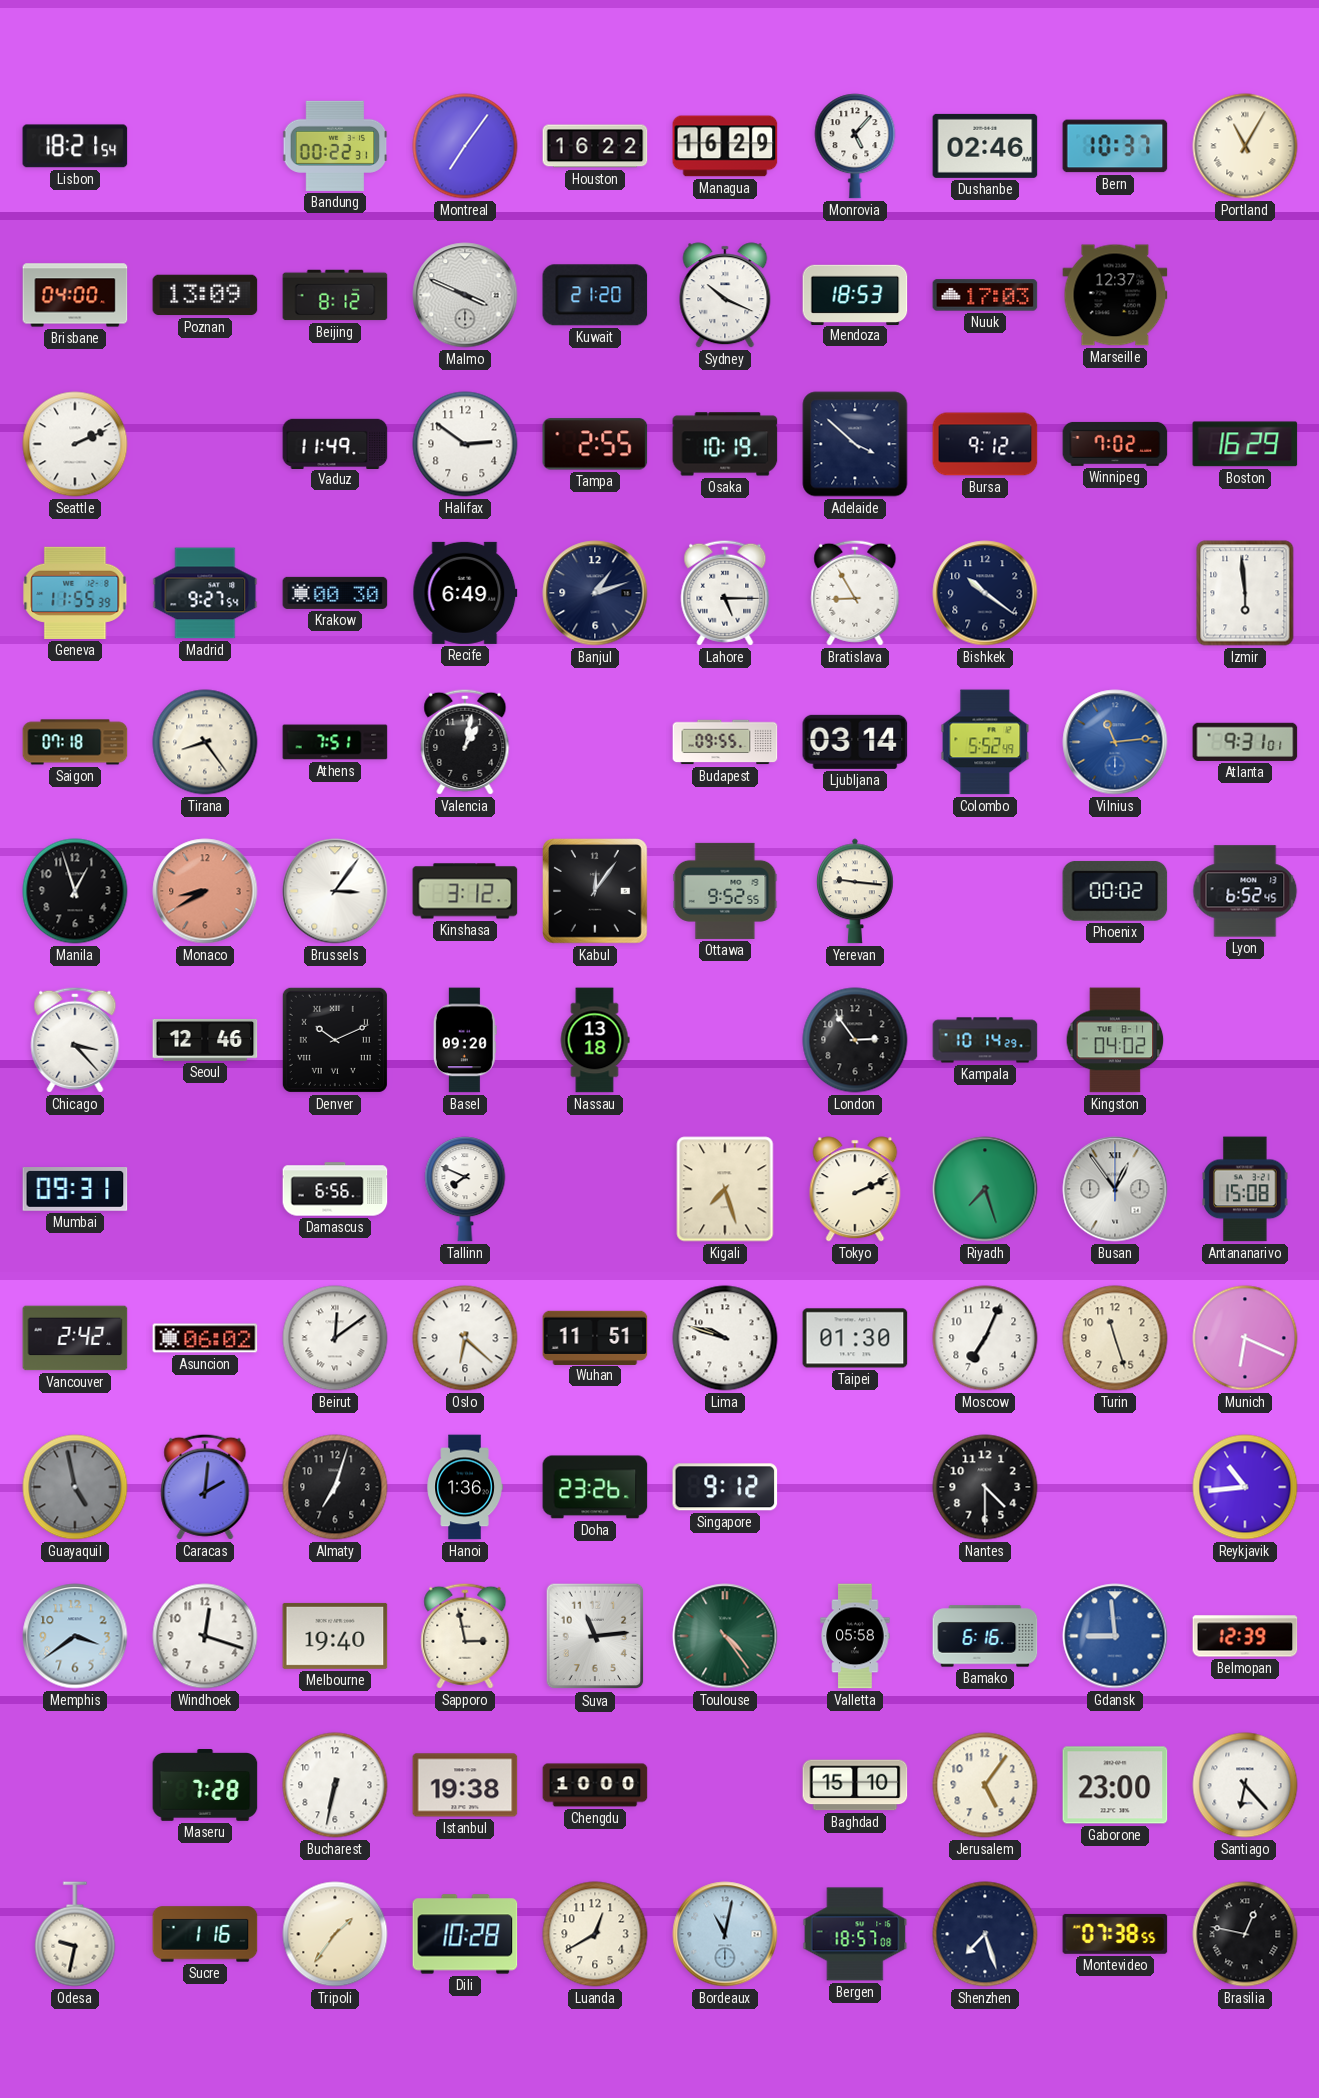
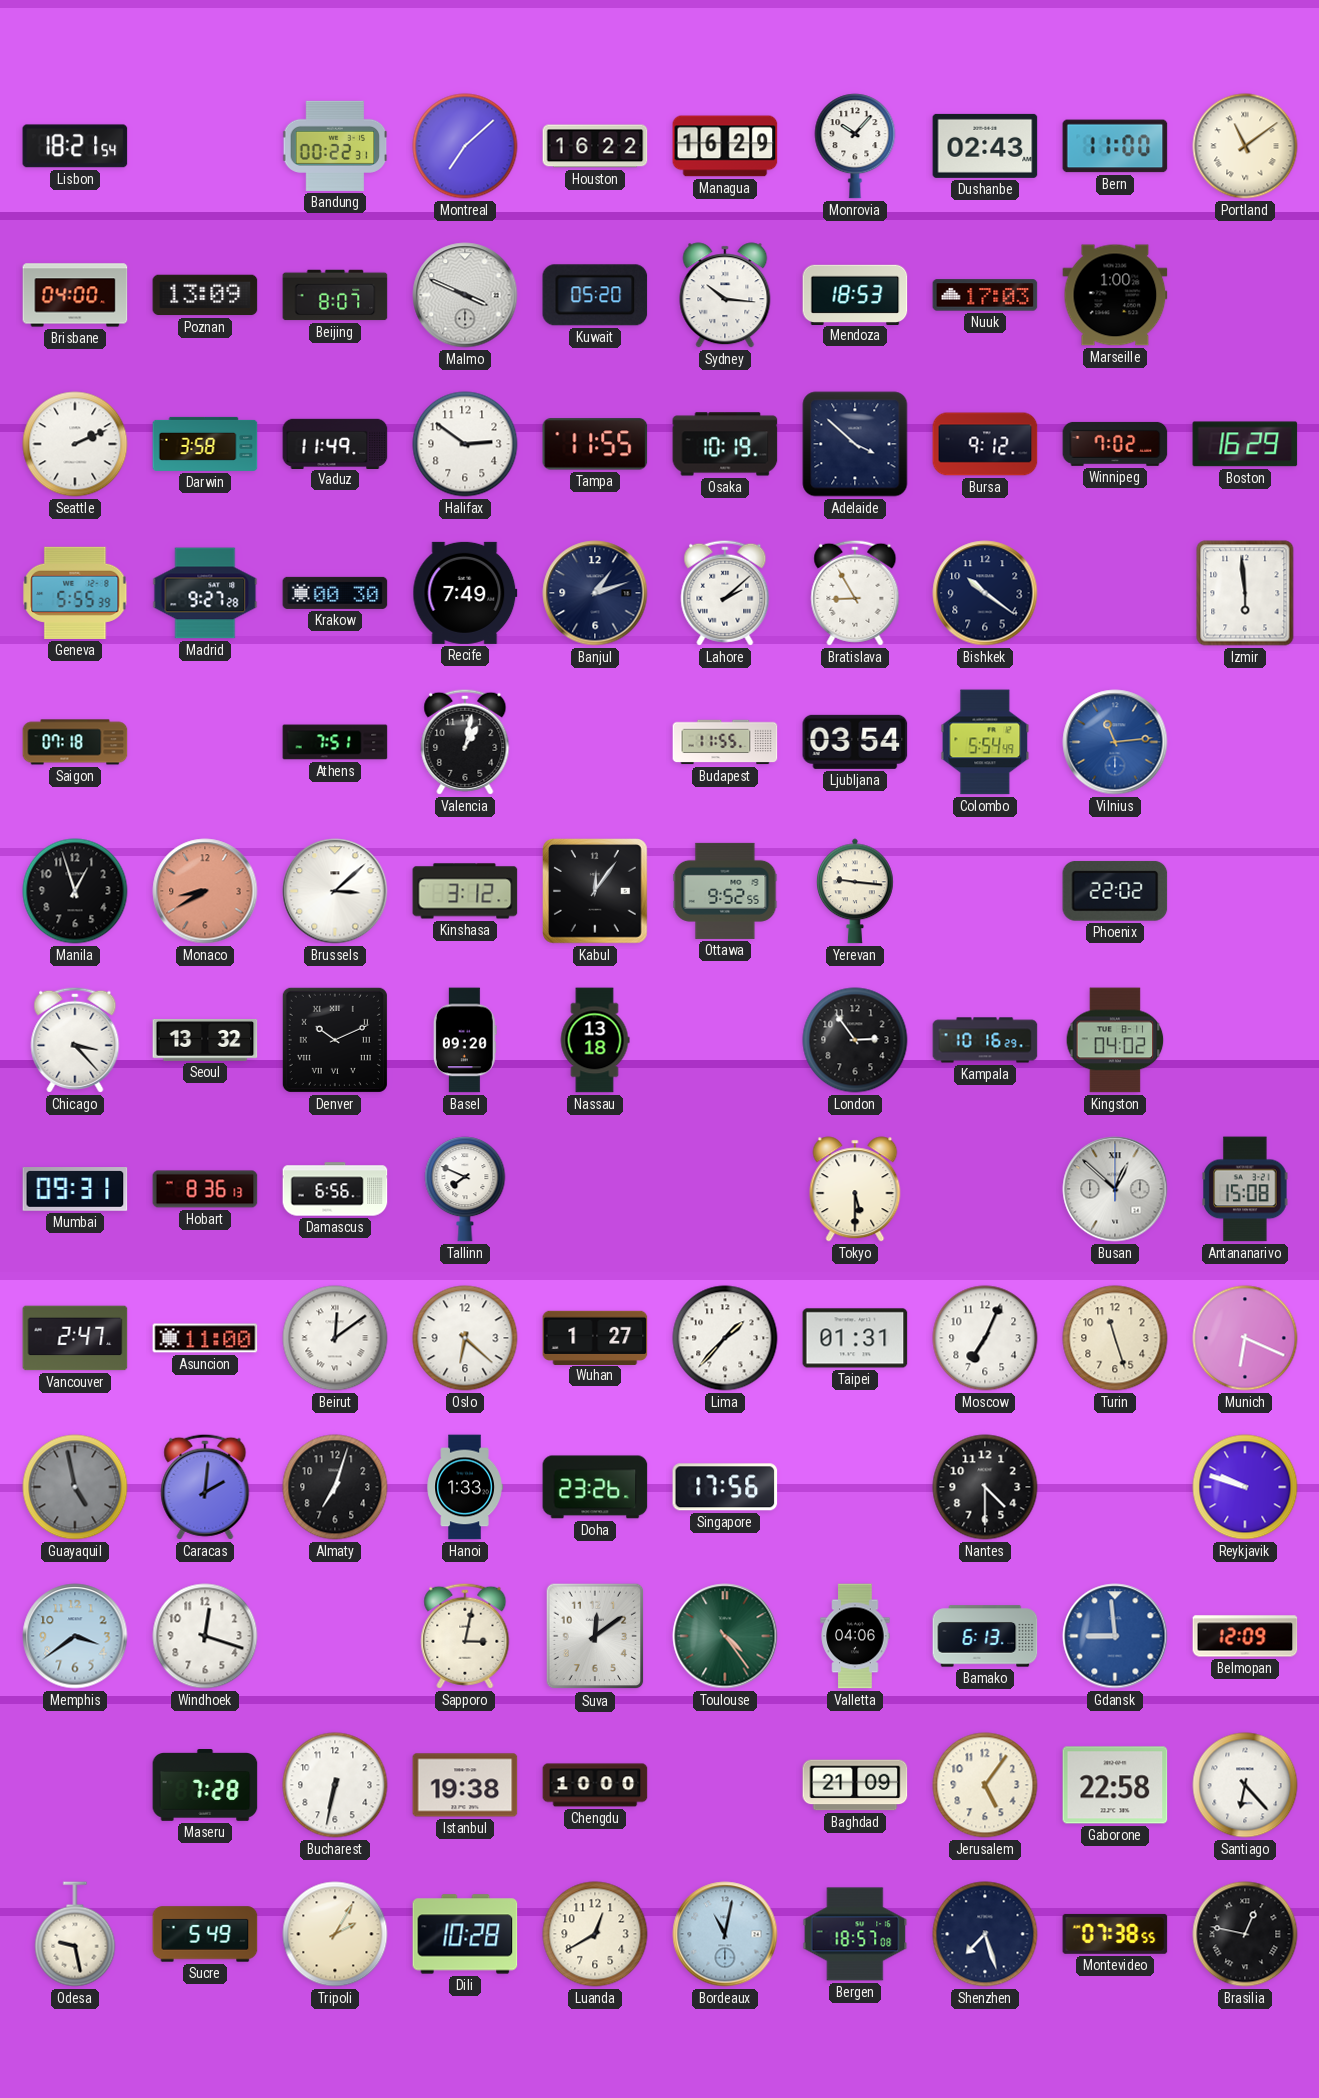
Montreal: 7:06 -> 7:08 (465, 146)
Monrovia: 5:07 -> 10:07 (855, 146)
Dushanbe: 02:46 -> 02:43 (985, 146)
Bern: 10:37 -> 11:00 (1115, 146)
Portland: 11:05 -> 11:09 (1245, 146)
Beijing: 8:12 -> 8:07 (335, 295)
Kuwait: 21:20 -> 05:20 (595, 295)
Sydney: 10:19 -> 10:16 (725, 295)
Marseille: 12:37 -> 1:00 (1115, 295)
Darwin: none -> 3:58 (205, 444)
Tampa: 2:55 -> 11:55 (595, 444)
Geneva: 11:55 -> 5:55 (75, 593)
Madrid: 9:27:54 -> 9:27:28 (205, 593)
Recife: 6:49 -> 7:49 (465, 593)
Lahore: 5:15 -> 2:08 (725, 593)
Tirana: 8:24 -> none (205, 742)
Budapest: 09:55 -> 11:55 (725, 742)
Ljubljana: 03:14 -> 03:54 (855, 742)
Colombo: 5:52 -> 5:54 (985, 742)
Atlanta: 9:31 -> none (1245, 742)
Brussels: 3:06 -> 3:08 (335, 891)
Phoenix: 00:02 -> 22:02 (1115, 891)
Lyon: 6:52 -> none (1245, 891)
Seoul: 12:46 -> 13:32 (205, 1041)
Kampala: 10:14 -> 10:16 (985, 1040)
Hobart: none -> 8:36 (205, 1189)
Kigali: 7:27 -> none (725, 1189)
Tokyo: 2:11 -> 5:30 (855, 1189)
Riyadh: 7:27 -> none (985, 1189)
Busan: 12:54 -> 12:52 (1115, 1189)
Vancouver: 2:42 -> 2:47 (75, 1338)
Asuncion: 06:02 -> 11:00 (205, 1338)
Wuhan: 11:51 -> 1:27 (595, 1337)
Lima: 9:48 -> 1:37 (725, 1338)
Taipei: 01:30 -> 01:31 (855, 1338)
Hanoi: 1:36 -> 1:33 (465, 1487)
Singapore: 9:12 -> 17:56 (725, 1487)
Reykjavik: 10:44 -> 9:48 (1245, 1487)
Melbourne: 19:40 -> none (335, 1636)
Sapporo: 2:58 -> 3:02 (465, 1636)
Suva: 11:14 -> 12:09 (595, 1636)
Valletta: 05:58 -> 04:06 (855, 1636)
Bamako: 6:16 -> 6:13 (985, 1636)
Belmopan: 12:39 -> 12:09 (1245, 1636)
Baghdad: 15:10 -> 21:09 (855, 1785)
Gaborone: 23:00 -> 22:58 (1115, 1785)
Odesa: 9:32 -> 9:28 (75, 1934)
Sucre: 1:16 -> 5:49 (205, 1934)
Tripoli: 1:36 -> 2:05 (335, 1934)
